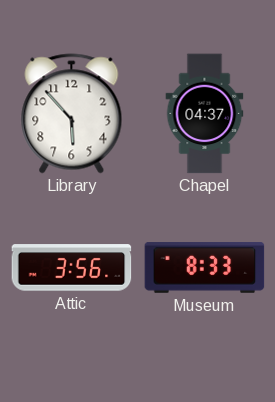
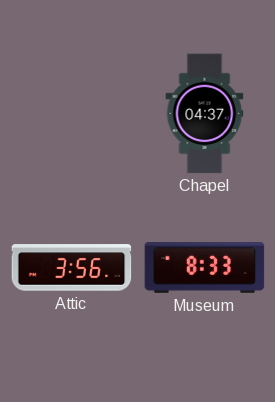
Library: 5:53 -> none (72, 114)
